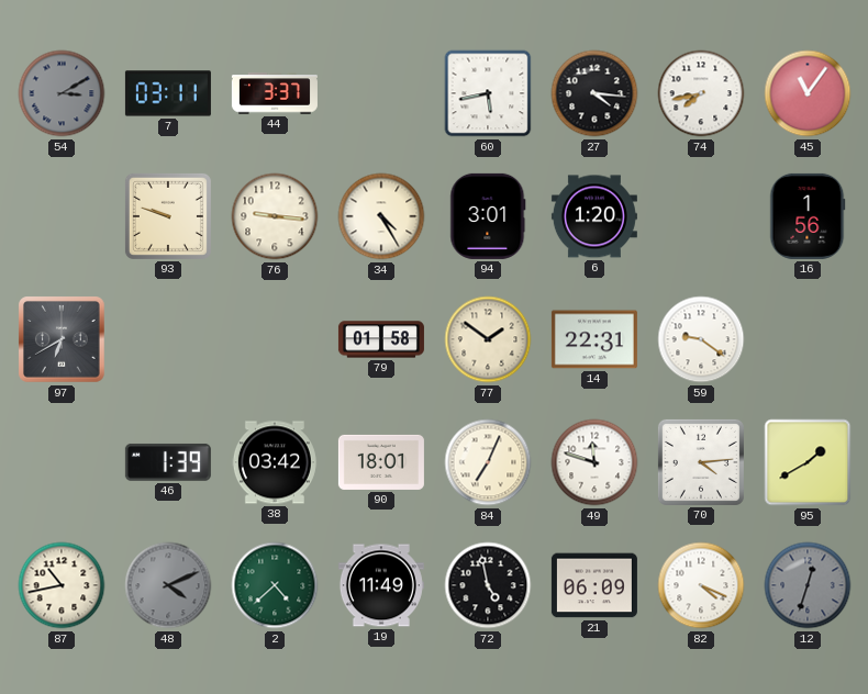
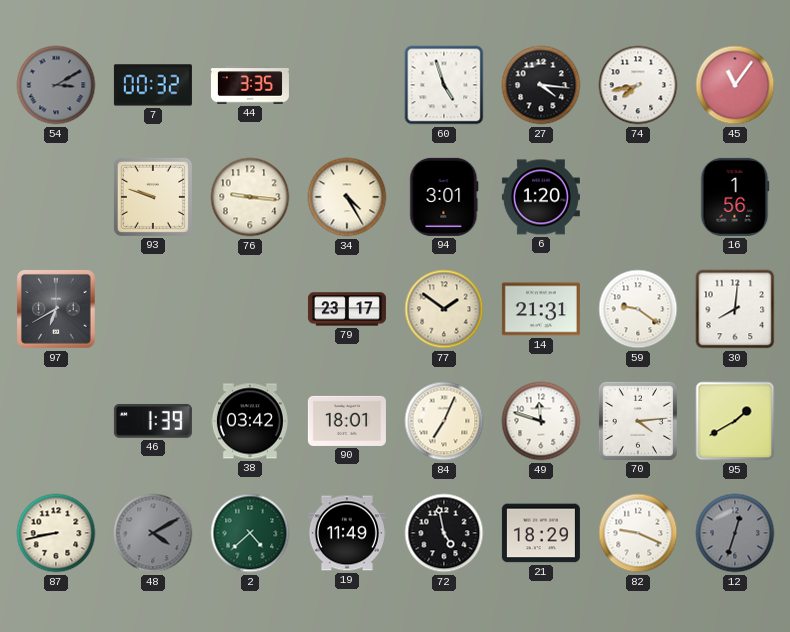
7: 03:11 -> 00:32 (153, 85)
44: 3:37 -> 3:35 (250, 85)
60: 5:43 -> 4:57 (444, 85)
79: 01:58 -> 23:17 (347, 309)
14: 22:31 -> 21:31 (541, 309)
30: none -> 8:01 (735, 309)
87: 10:43 -> 8:43 (56, 533)
48: 4:11 -> 4:10 (153, 533)
21: 06:09 -> 18:29 (541, 533)
82: 4:19 -> 9:19 (638, 533)
